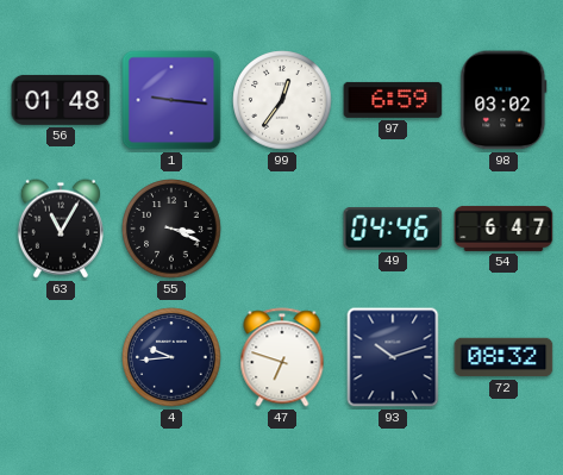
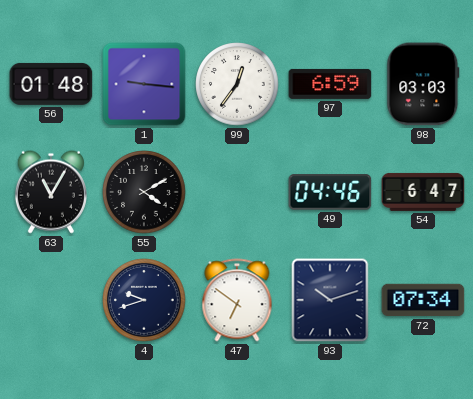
98: 03:02 -> 03:03 (423, 84)
55: 3:19 -> 4:10 (144, 192)
4: 9:44 -> 9:42 (144, 300)
47: 6:48 -> 6:51 (237, 300)
72: 08:32 -> 07:34 (423, 300)
